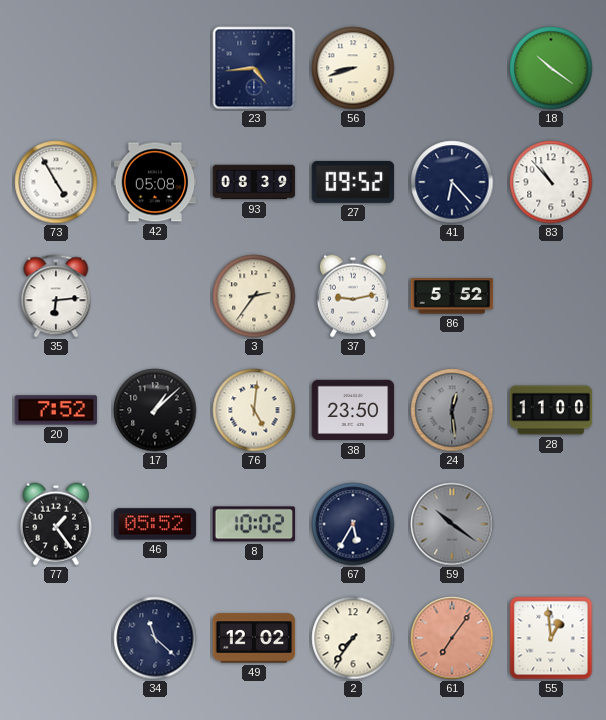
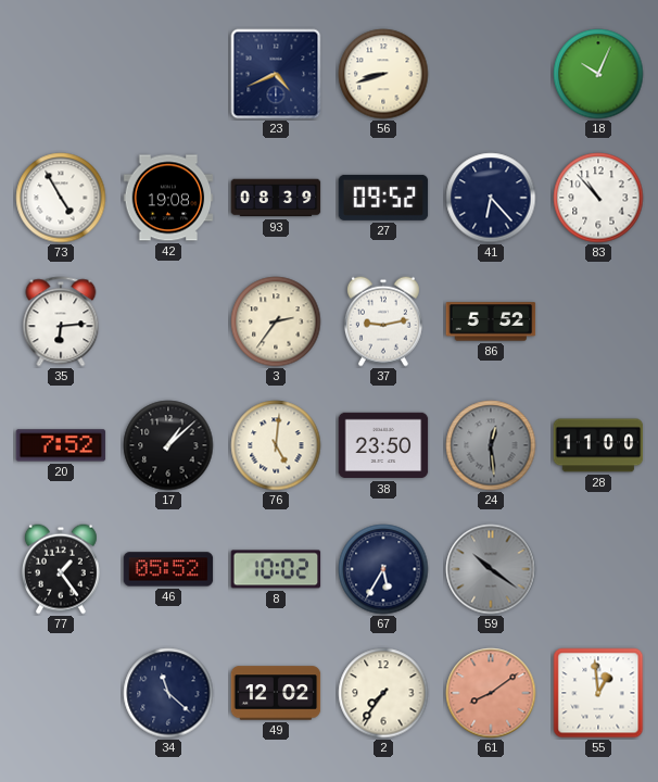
23: 4:44 -> 4:41 (276, 74)
18: 10:21 -> 10:04 (598, 74)
42: 05:08 -> 19:08 (168, 198)
61: 7:06 -> 8:09 (491, 693)
